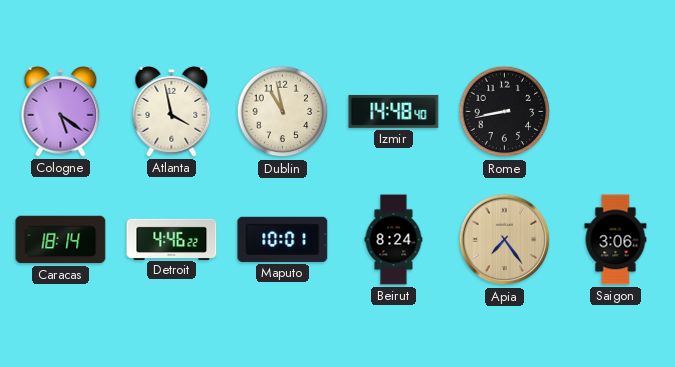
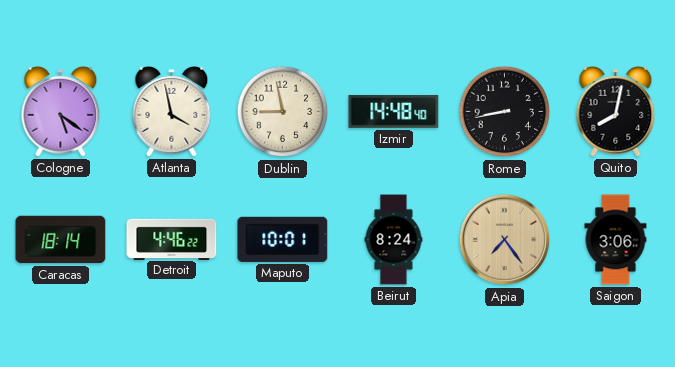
Dublin: 10:58 -> 8:58 (283, 112)
Quito: none -> 8:02 (616, 112)
